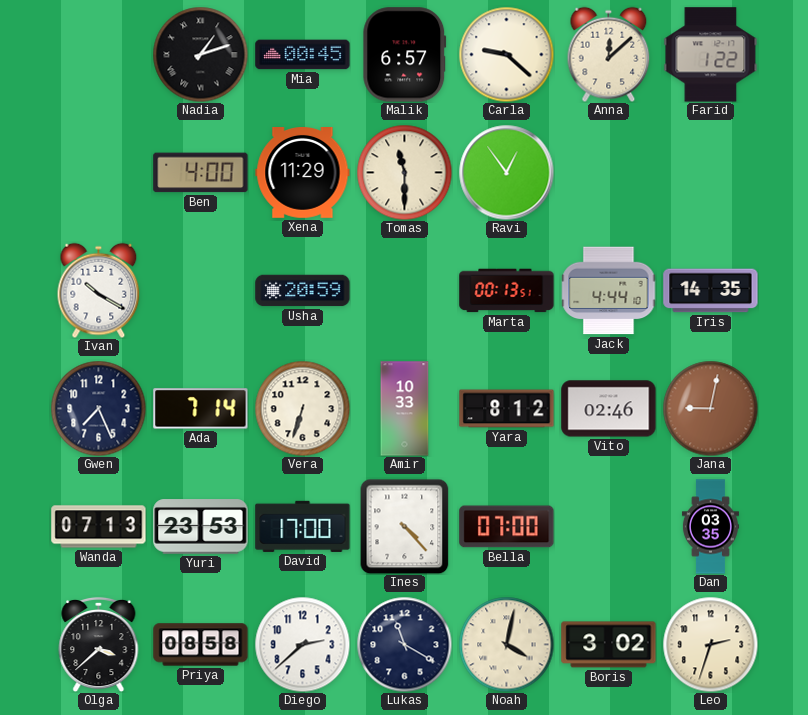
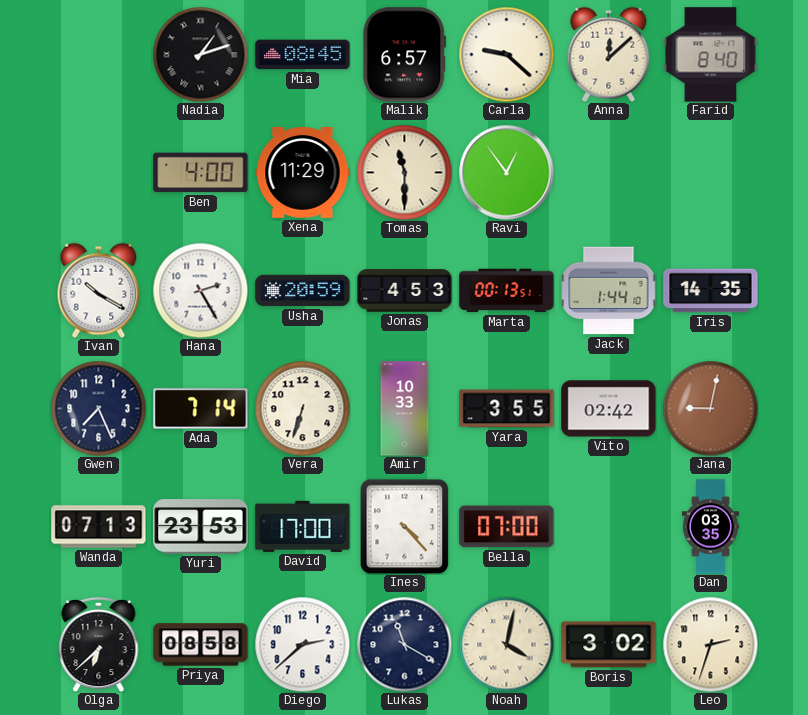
Mia: 00:45 -> 08:45 (303, 55)
Farid: 1:22 -> 8:40 (711, 55)
Hana: none -> 2:25 (200, 290)
Jonas: none -> 4:53 (405, 291)
Jack: 4:44 -> 1:44 (609, 291)
Yara: 8:12 -> 3:55 (507, 409)
Vito: 02:46 -> 02:42 (609, 409)
Olga: 3:38 -> 6:38 (99, 644)
